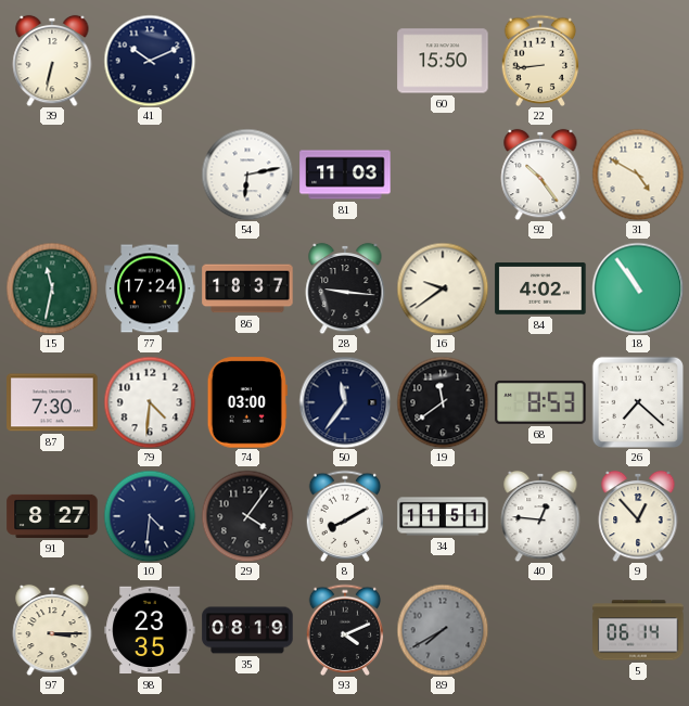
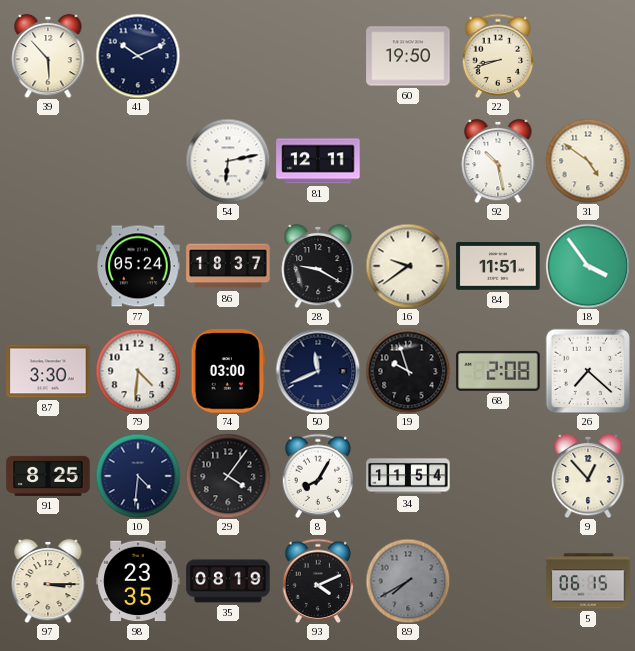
39: 6:32 -> 5:53 (48, 56)
60: 15:50 -> 19:50 (408, 56)
22: 8:44 -> 8:42 (498, 55)
81: 11:03 -> 12:11 (318, 161)
92: 10:24 -> 10:28 (498, 161)
31: 4:50 -> 4:51 (588, 161)
15: 11:32 -> none (52, 288)
77: 17:24 -> 05:24 (138, 266)
28: 9:16 -> 9:20 (318, 266)
84: 4:02 -> 11:51 (498, 266)
18: 10:54 -> 3:54 (588, 266)
87: 7:30 -> 3:30 (48, 371)
50: 11:36 -> 11:41 (318, 371)
19: 11:39 -> 9:57 (408, 371)
68: 8:53 -> 2:08 (498, 371)
91: 8:27 -> 8:25 (48, 476)
8: 8:10 -> 8:05 (318, 475)
34: 11:51 -> 11:54 (408, 476)
40: 12:46 -> none (540, 516)
5: 06:14 -> 06:15 (588, 581)
